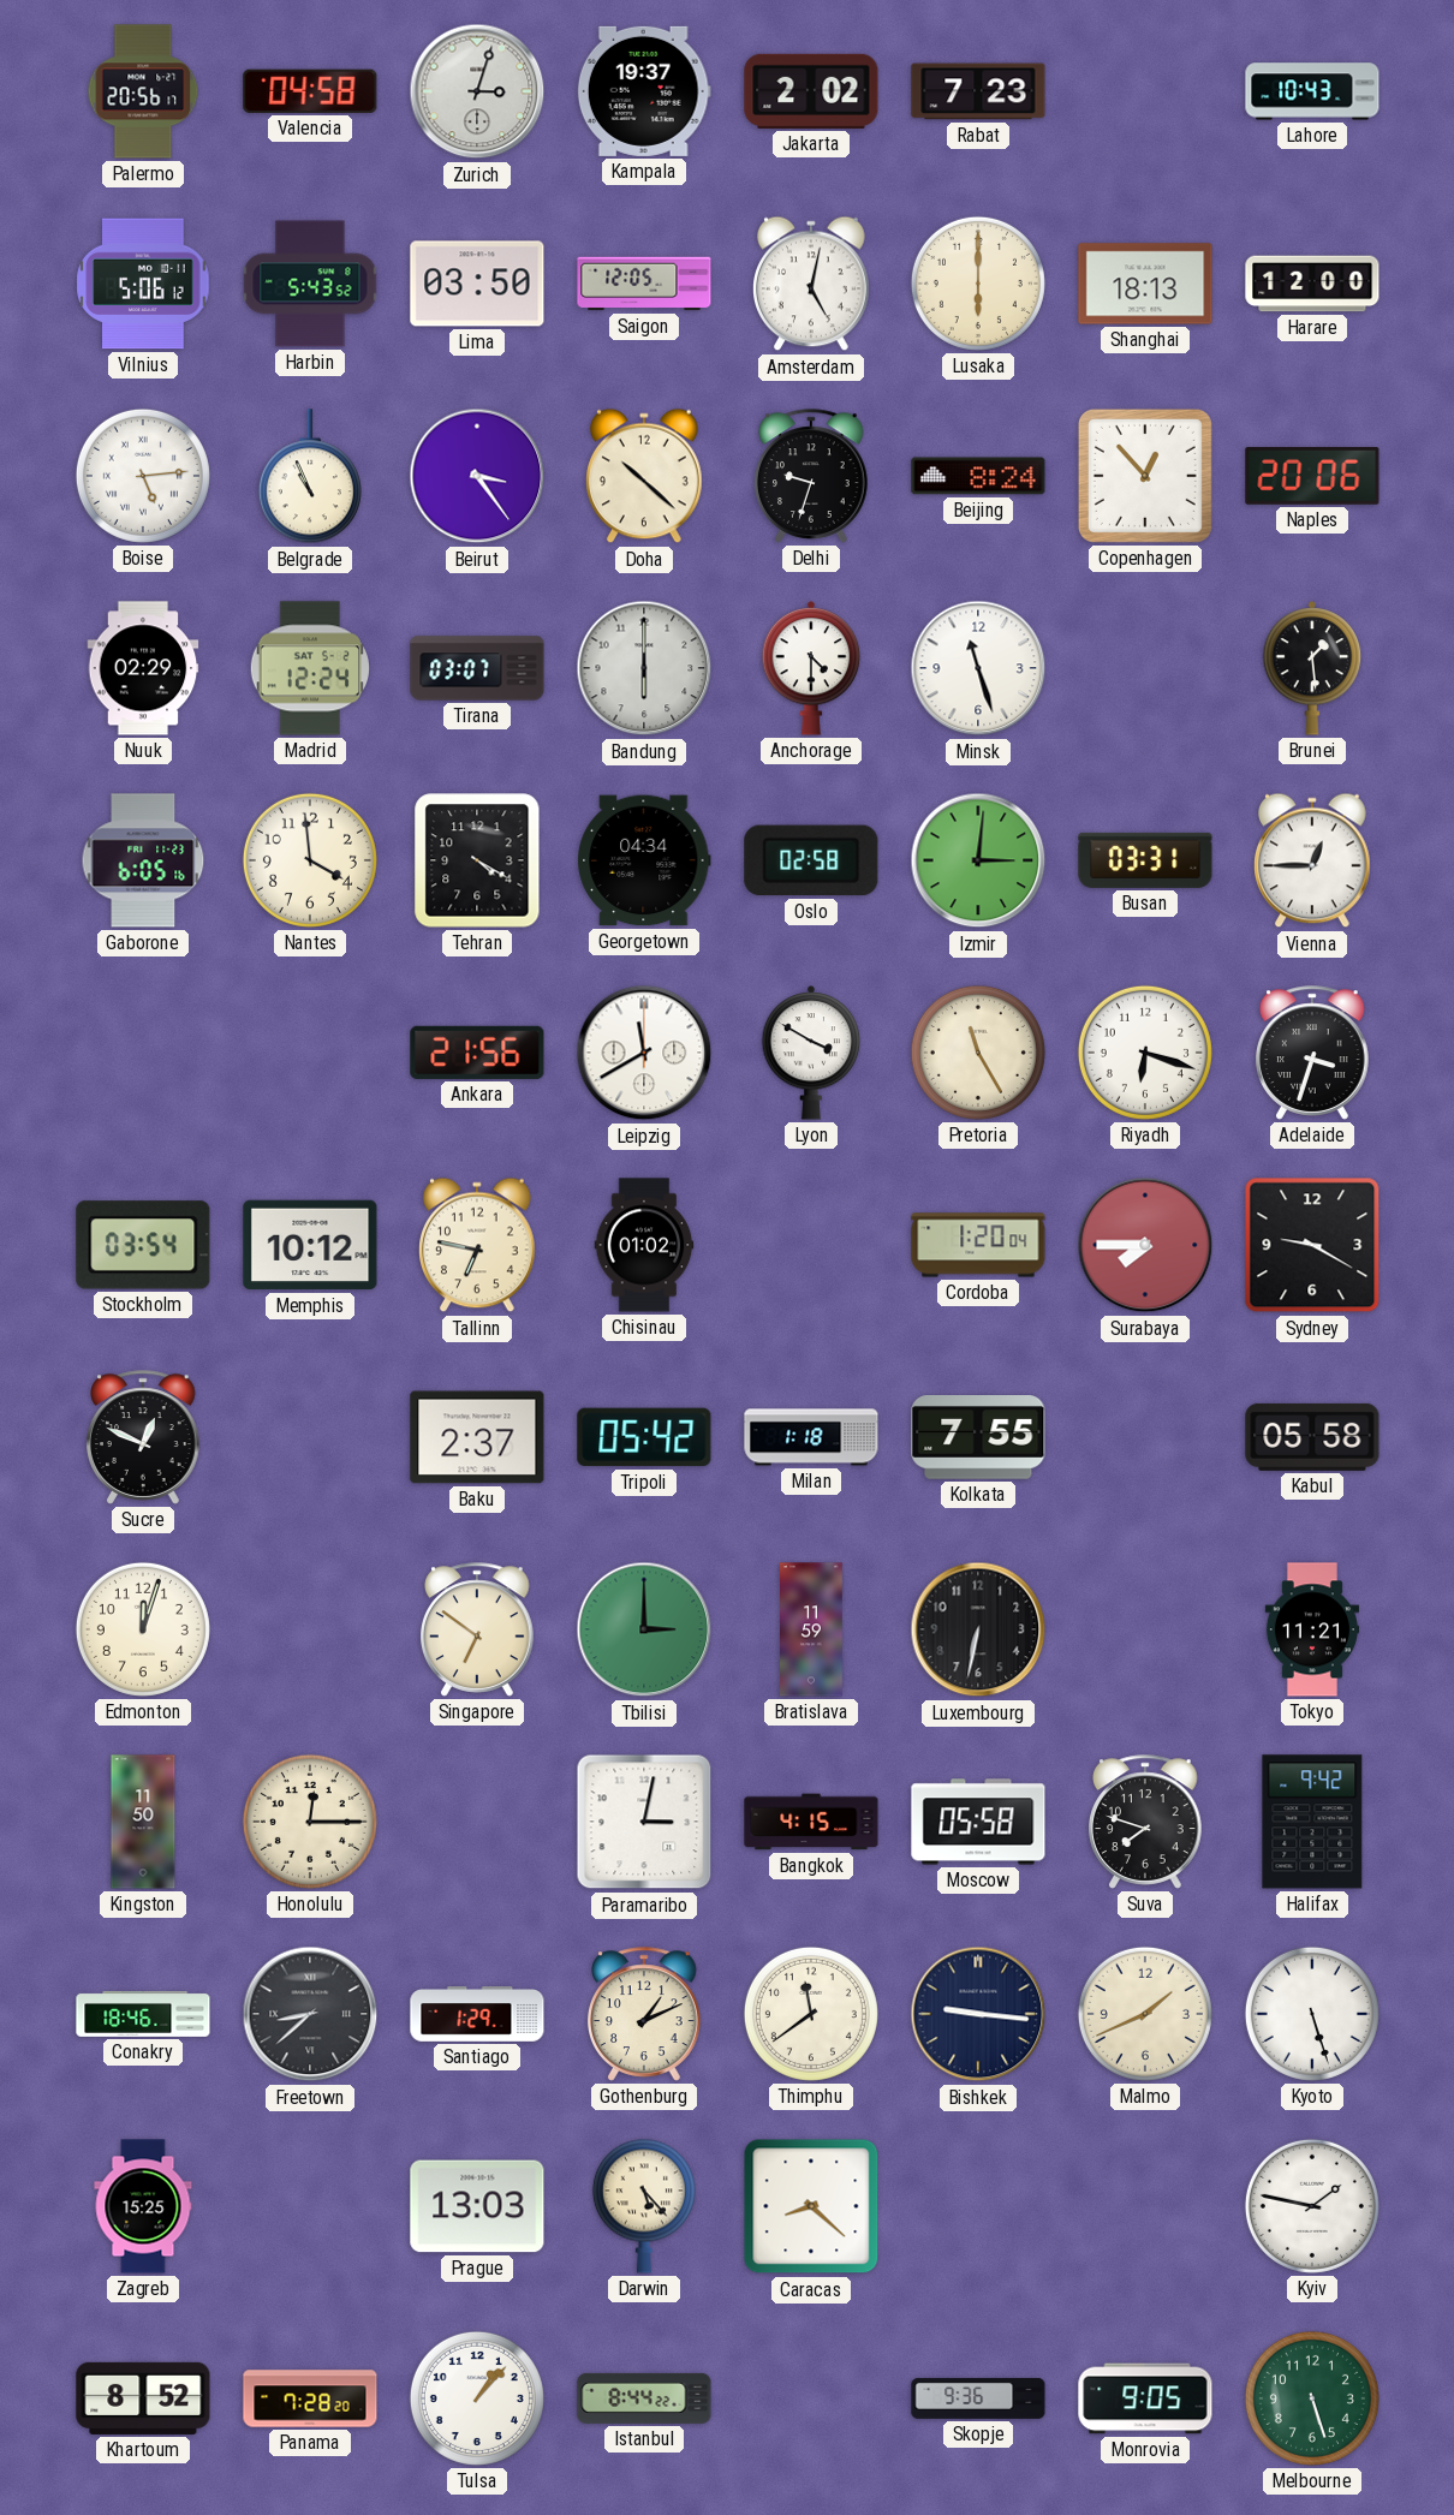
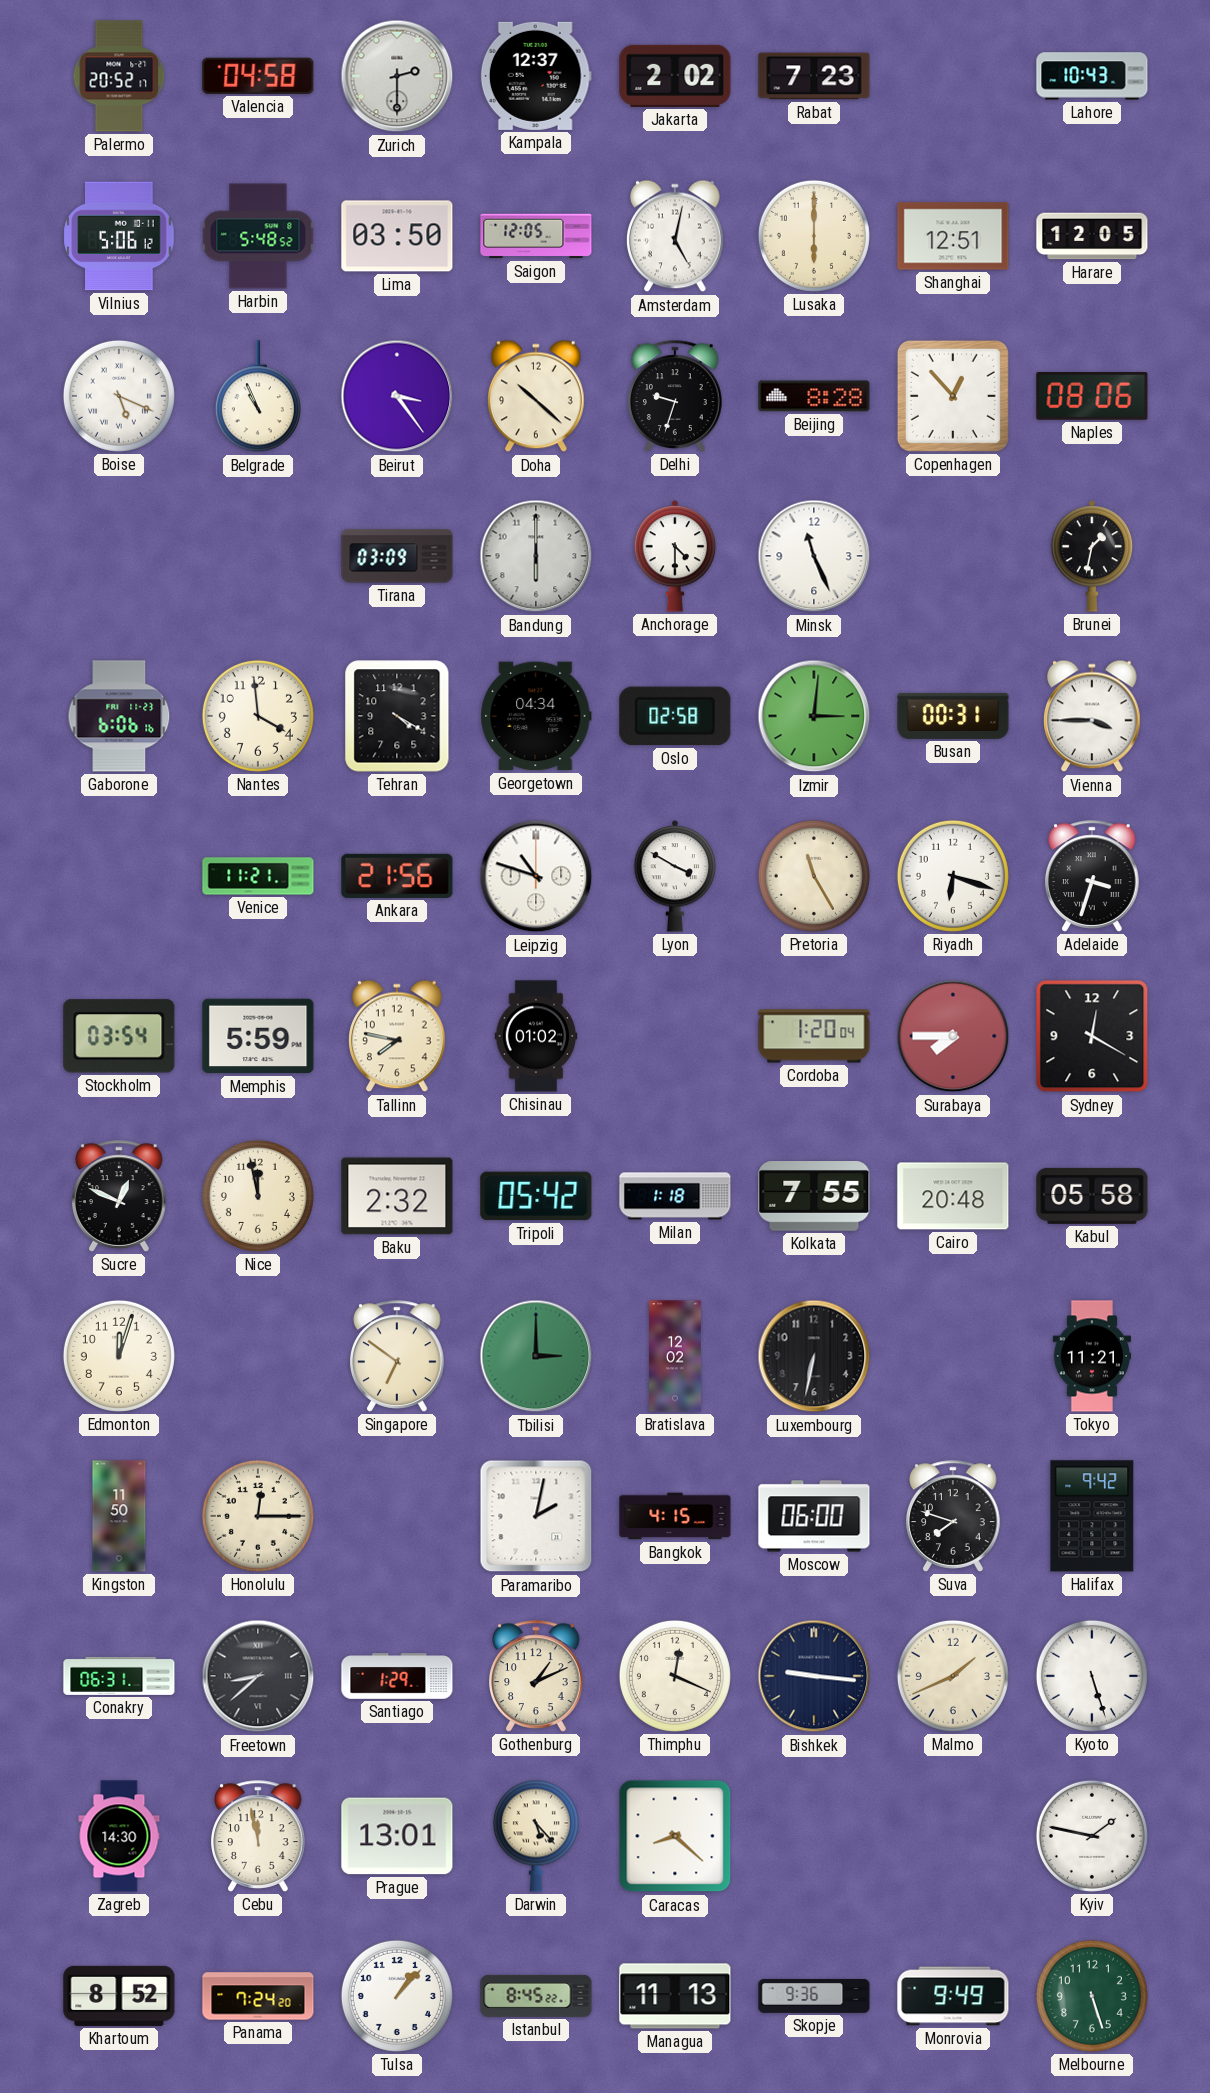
Palermo: 20:56 -> 20:52 (119, 76)
Zurich: 3:03 -> 2:30 (397, 76)
Kampala: 19:37 -> 12:37 (536, 76)
Harbin: 5:43 -> 5:48 (258, 236)
Shanghai: 18:13 -> 12:51 (953, 236)
Harare: 12:00 -> 12:05 (1092, 236)
Boise: 5:14 -> 5:19 (119, 396)
Beijing: 8:24 -> 8:28 (814, 396)
Naples: 20:06 -> 08:06 (1092, 397)
Nuuk: 02:29 -> none (143, 668)
Madrid: 12:24 -> none (310, 668)
Tirana: 03:07 -> 03:09 (397, 556)
Minsk: 11:27 -> 11:26 (814, 556)
Brunei: 1:29 -> 1:32 (1092, 557)
Gaborone: 6:05 -> 6:06 (119, 716)
Busan: 03:31 -> 00:31 (953, 716)
Vienna: 12:45 -> 3:45 (1092, 716)
Venice: none -> 11:21 (258, 876)
Leipzig: 11:40 -> 10:48 (536, 876)
Memphis: 10:12 -> 5:59 (258, 1036)
Tallinn: 6:47 -> 7:47 (397, 1036)
Sydney: 9:20 -> 12:20 (1092, 1036)
Nice: none -> 11:58 (258, 1196)
Baku: 2:37 -> 2:32 (397, 1196)
Cairo: none -> 20:48 (953, 1196)
Bratislava: 11:59 -> 12:02 (676, 1356)
Paramaribo: 3:02 -> 2:02 (536, 1516)
Moscow: 05:58 -> 06:00 (814, 1516)
Conakry: 18:46 -> 06:31 (119, 1676)
Thimphu: 11:39 -> 12:19 (675, 1676)
Zagreb: 15:25 -> 14:30 (119, 1836)
Cebu: none -> 11:58 (258, 1836)
Prague: 13:03 -> 13:01 (397, 1836)
Panama: 7:28 -> 7:24 (258, 1996)
Istanbul: 8:44 -> 8:45 (536, 1996)
Managua: none -> 11:13 (675, 1996)
Monrovia: 9:05 -> 9:49 (953, 1996)
